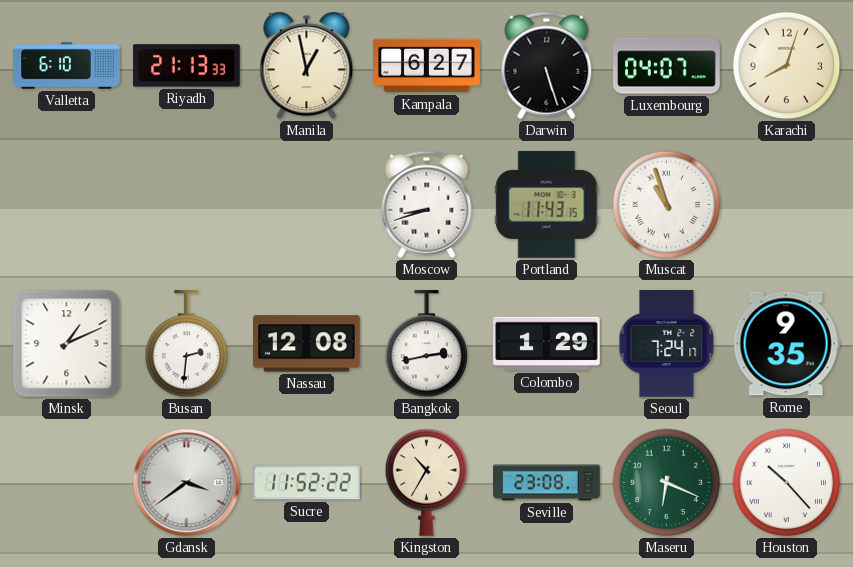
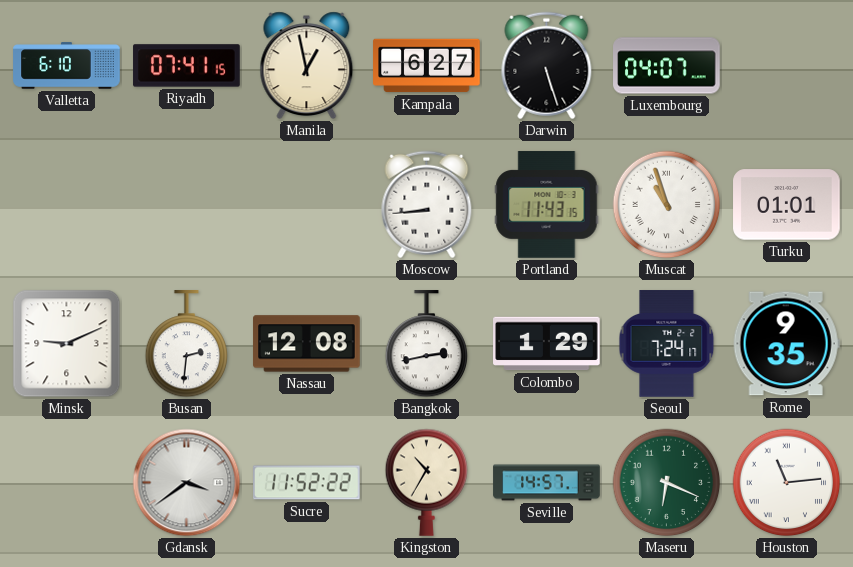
Riyadh: 21:13 -> 07:41 (187, 66)
Karachi: 8:03 -> none (787, 66)
Moscow: 8:42 -> 8:44 (427, 205)
Turku: none -> 01:01 (787, 205)
Minsk: 1:11 -> 9:11 (67, 344)
Seville: 23:08 -> 14:57 (547, 483)
Houston: 10:23 -> 11:14 (787, 483)
